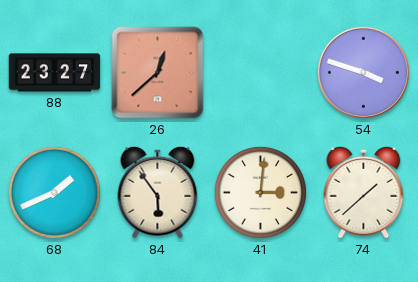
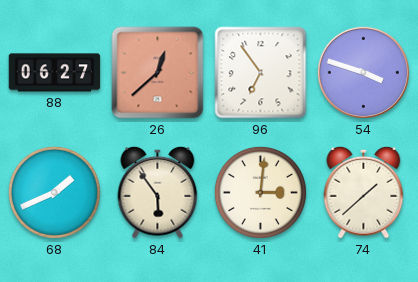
88: 23:27 -> 06:27 (55, 73)
96: none -> 6:54 (261, 73)
